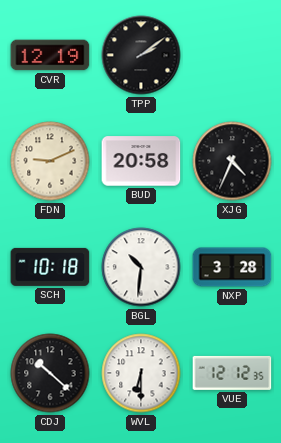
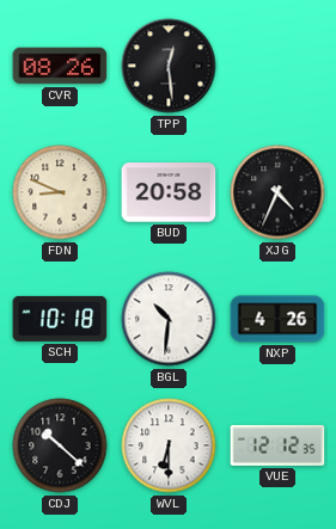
CVR: 12:19 -> 08:26 (60, 66)
TPP: 2:09 -> 12:29 (169, 66)
FDN: 9:11 -> 8:49 (60, 192)
NXP: 3:28 -> 4:26 (277, 319)
